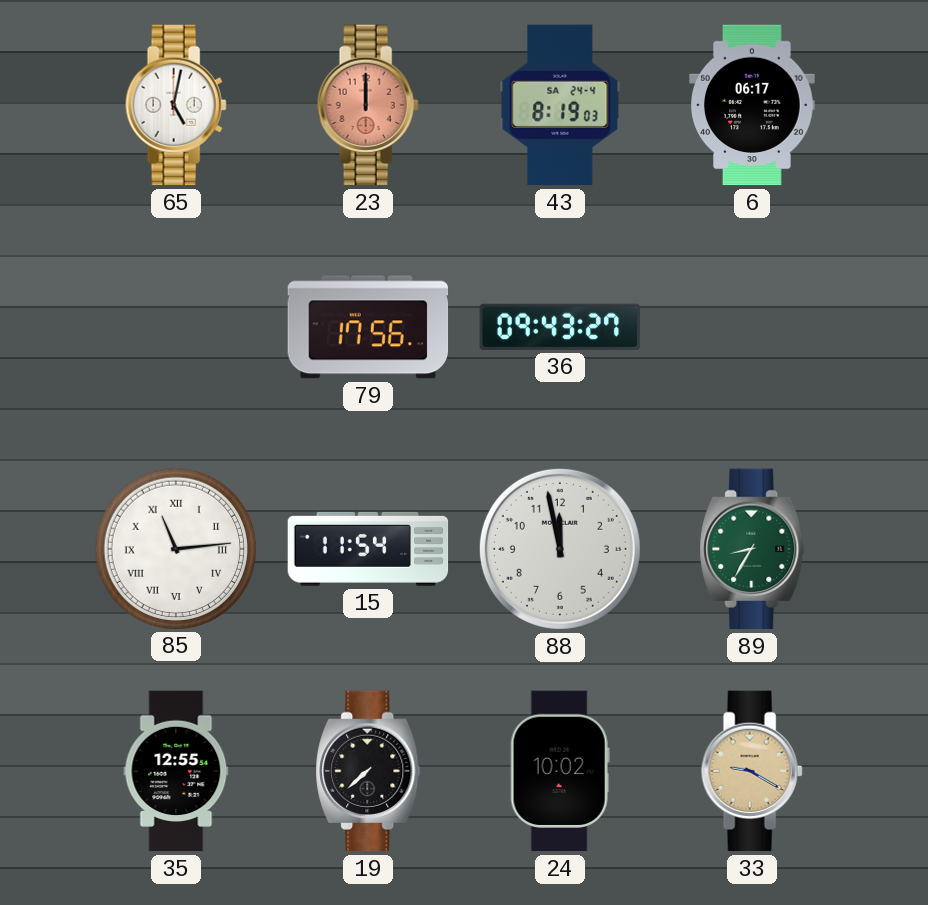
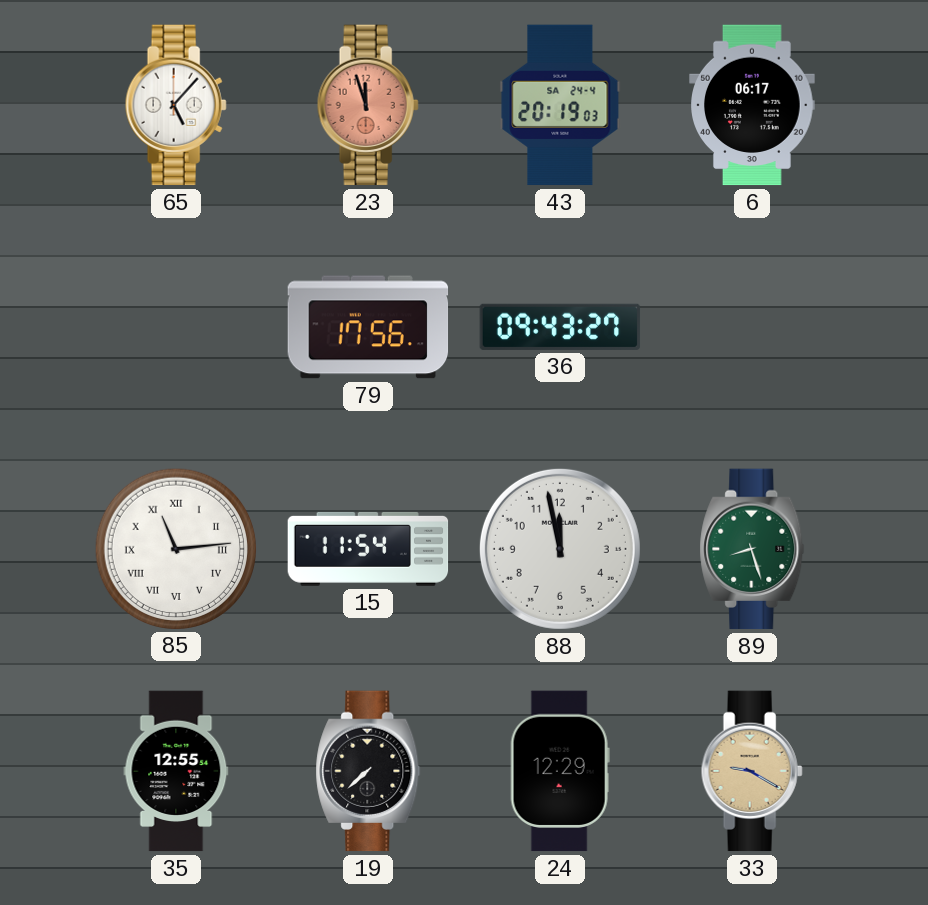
65: 5:02 -> 5:07 (176, 105)
23: 12:00 -> 11:57 (368, 105)
43: 8:19 -> 20:19 (560, 105)
89: 8:35 -> 8:27 (752, 549)
24: 10:02 -> 12:29 (560, 771)
